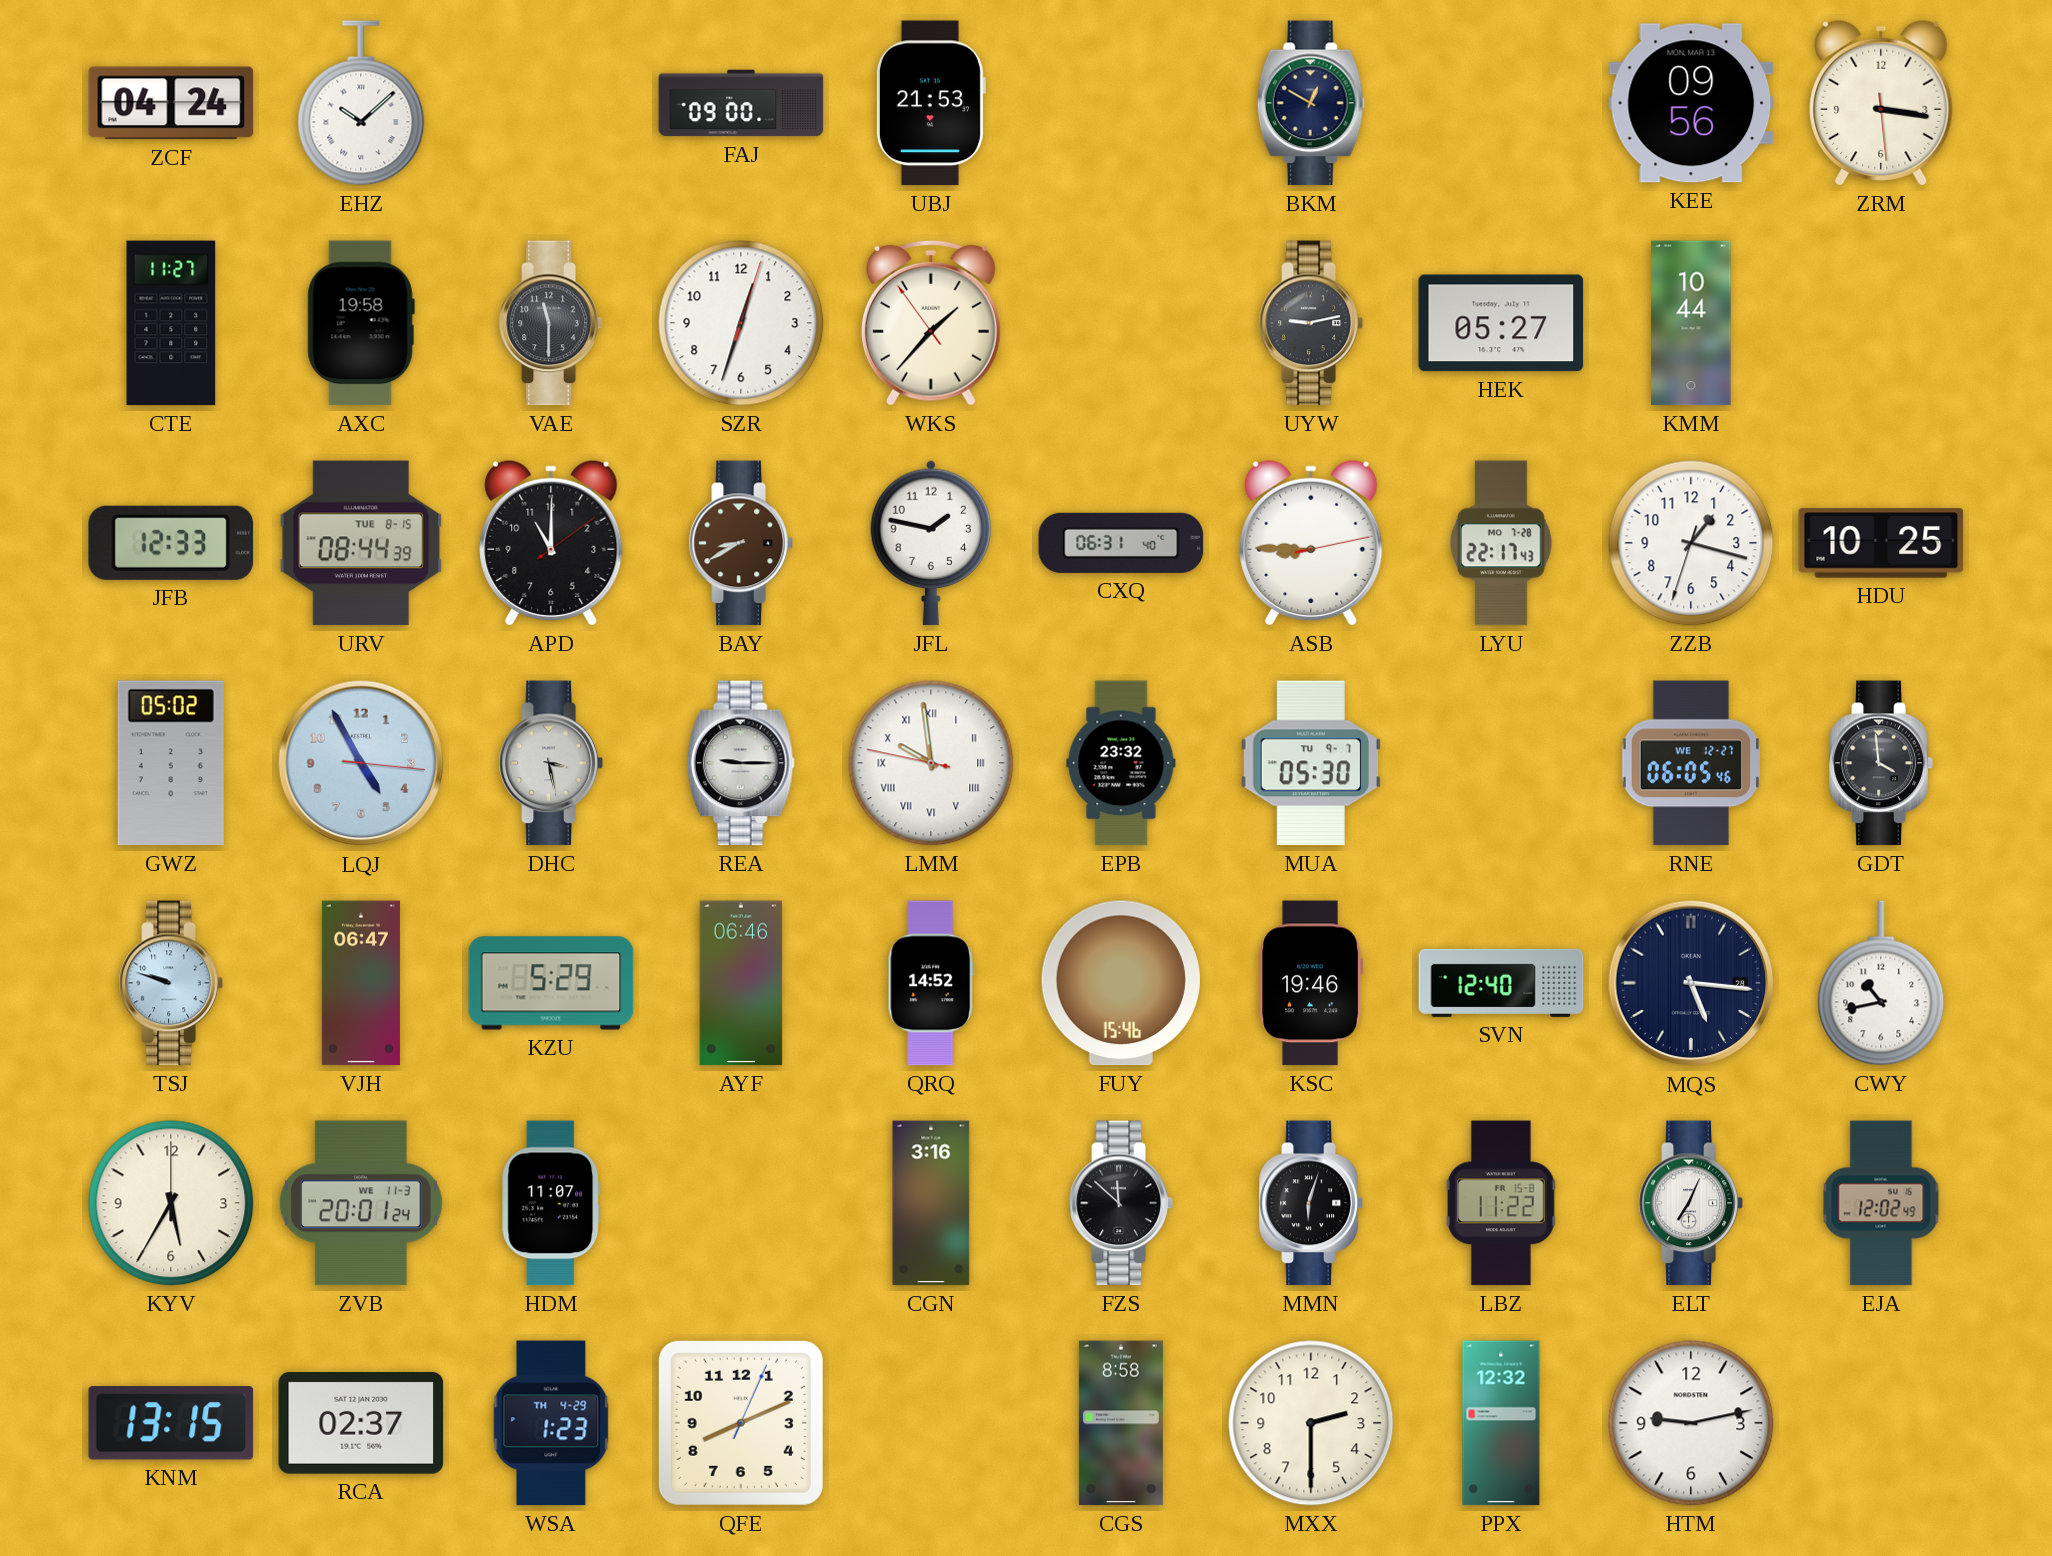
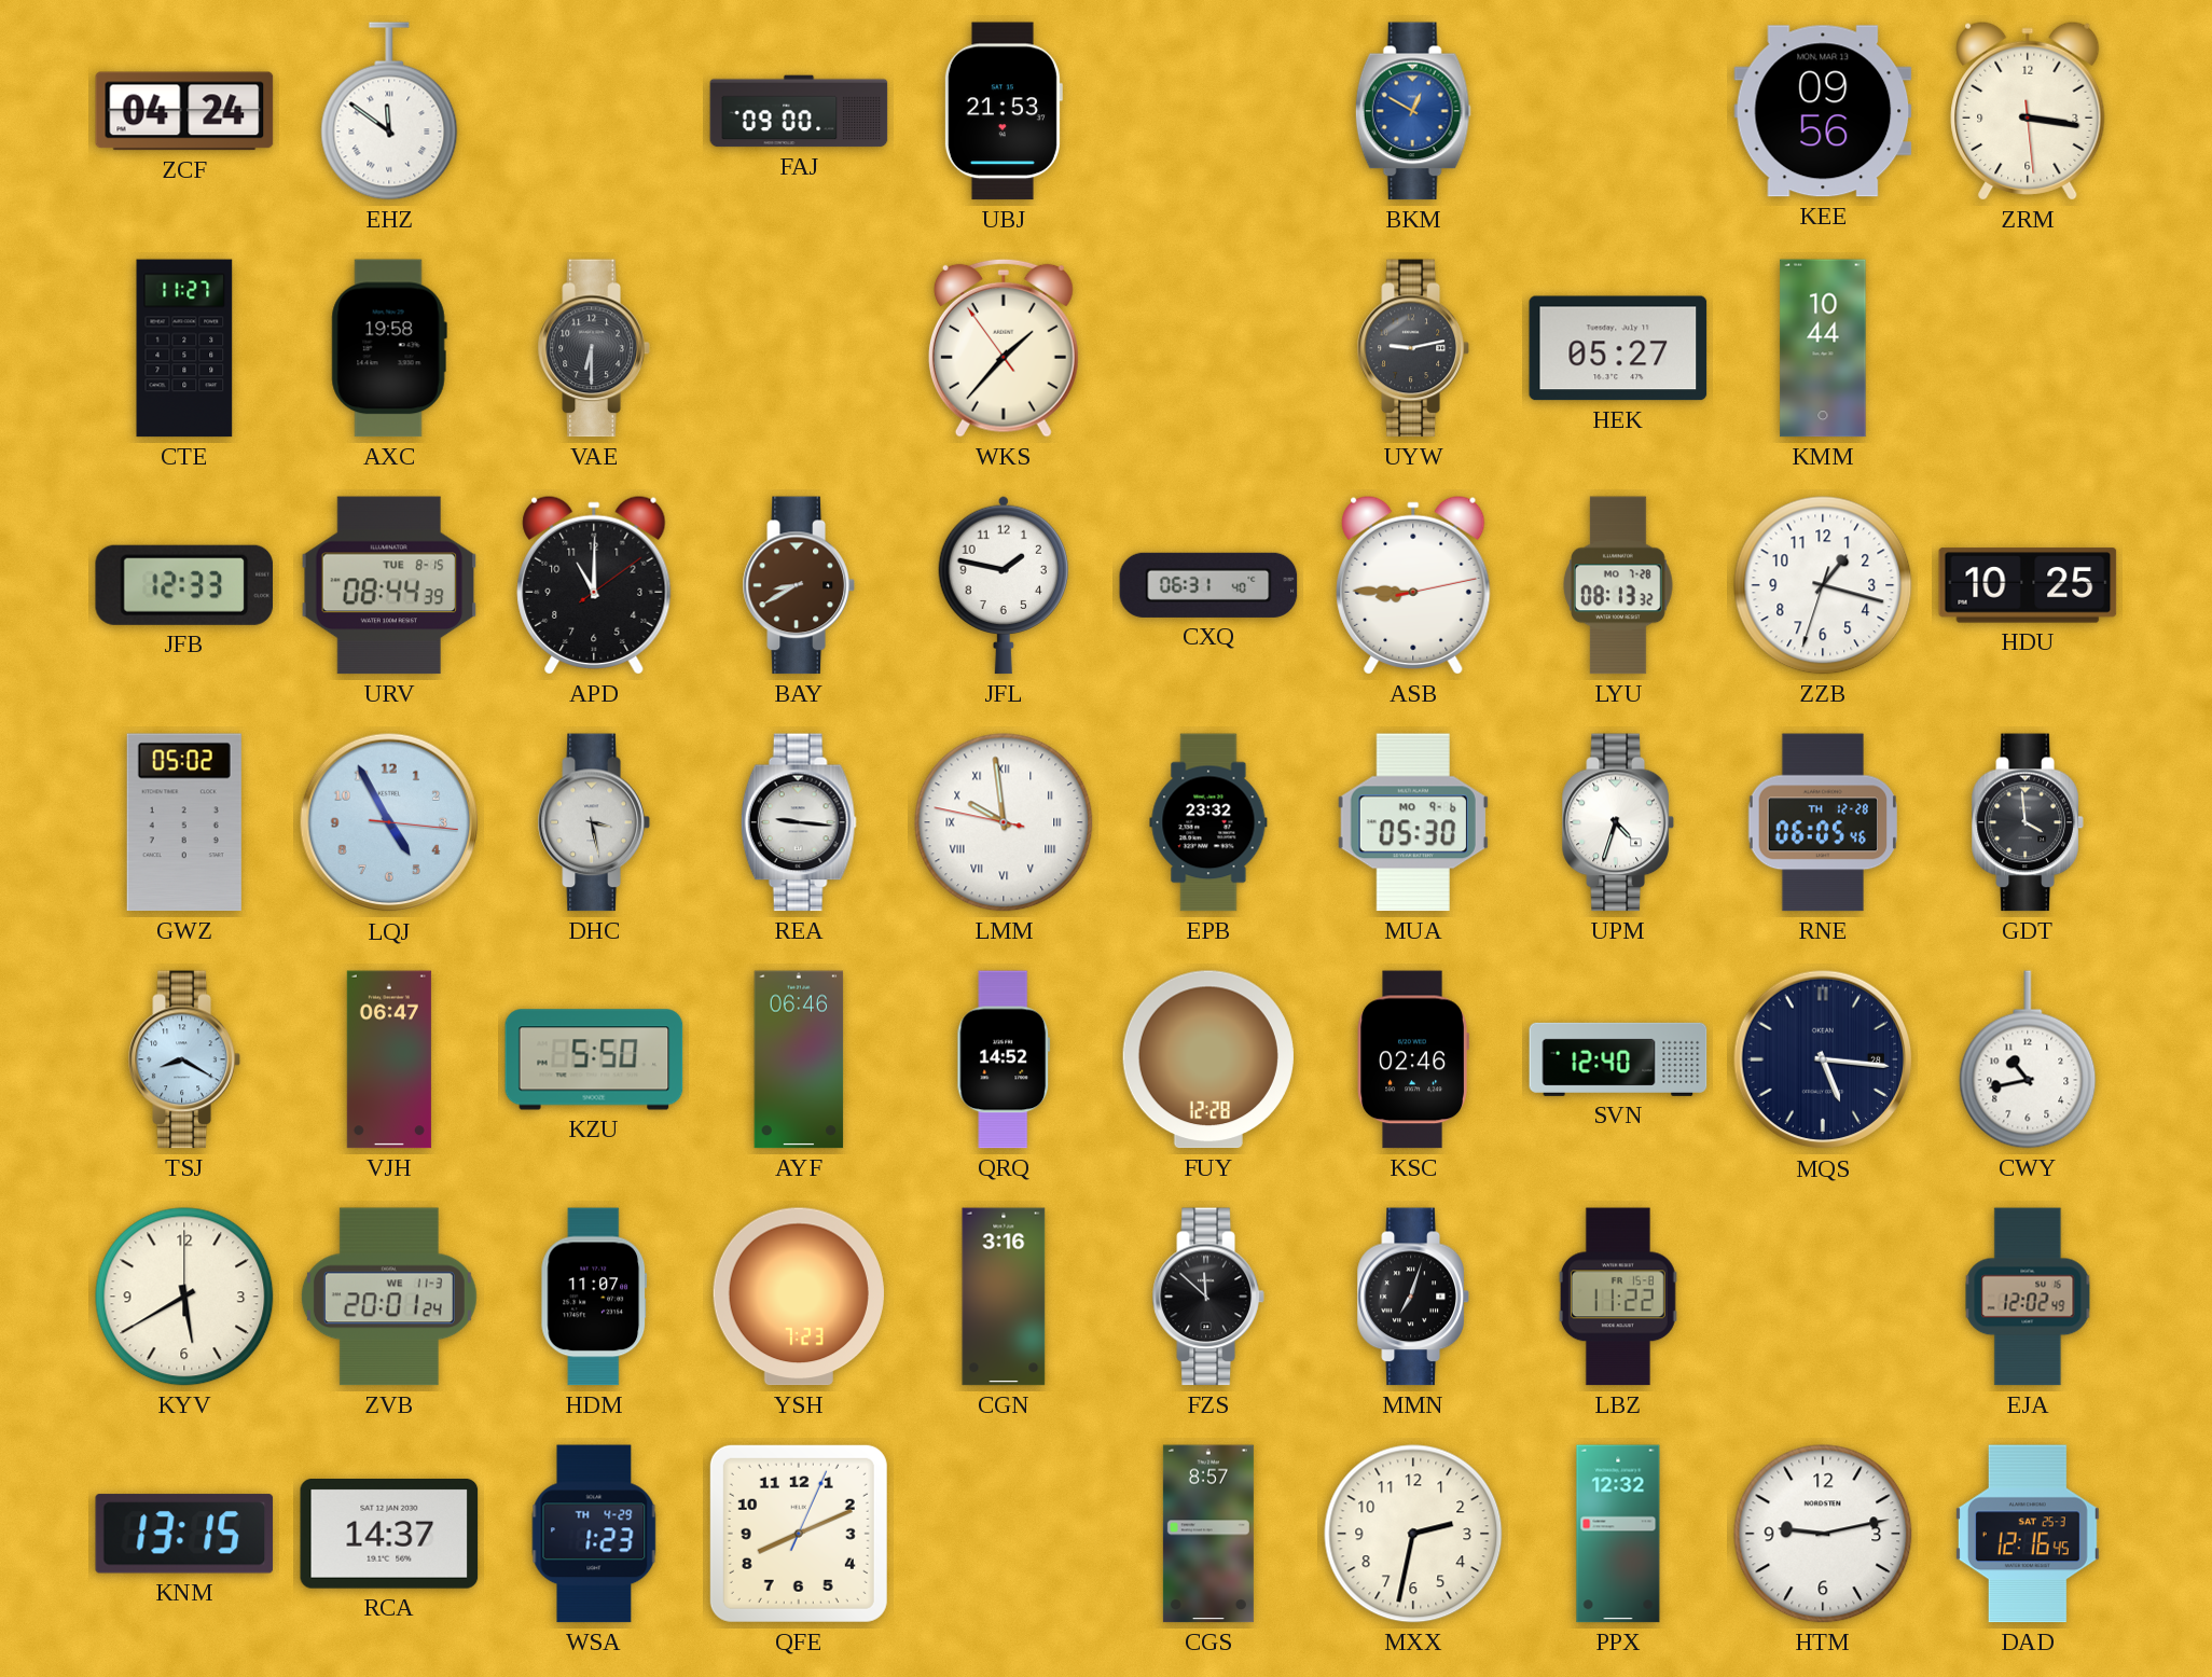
EHZ: 10:08 -> 11:51 (389, 111)
BKM dial: navy -> blue (1413, 111)
VAE: 11:30 -> 6:30 (594, 348)
SZR: 12:33 -> none (741, 323)
LYU: 22:17 -> 08:13 (1618, 585)
REA: 9:15 -> 9:16 (799, 822)
MUA date: TU 9-7 -> MO 9-6 (1413, 822)
UPM: none -> 4:33 (1618, 822)
RNE date: WE 12-27 -> TH 12-28 (1823, 822)
TSJ: 9:48 -> 8:20 (184, 1059)
KZU: 5:29 -> 5:50 (594, 1059)
FUY: 15:46 -> 12:28 (1208, 1059)
KSC: 19:46 -> 02:46 (1413, 1059)
KYV: 5:35 -> 5:40 (184, 1297)
YSH: none -> 7:23 (799, 1297)
MMN: 6:03 -> 7:03 (1413, 1297)
ELT: 7:04 -> none (1691, 1203)
RCA: 02:37 -> 14:37 (389, 1535)
CGS: 8:58 -> 8:57 (1208, 1534)
MXX: 2:30 -> 2:32 (1413, 1534)
DAD: none -> 12:16 (2028, 1534)
